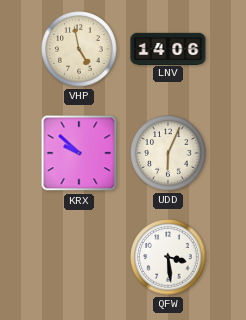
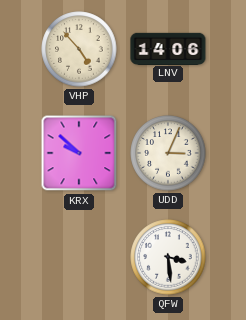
VHP: 4:58 -> 4:53 (79, 49)
UDD: 6:04 -> 3:04 (168, 153)
